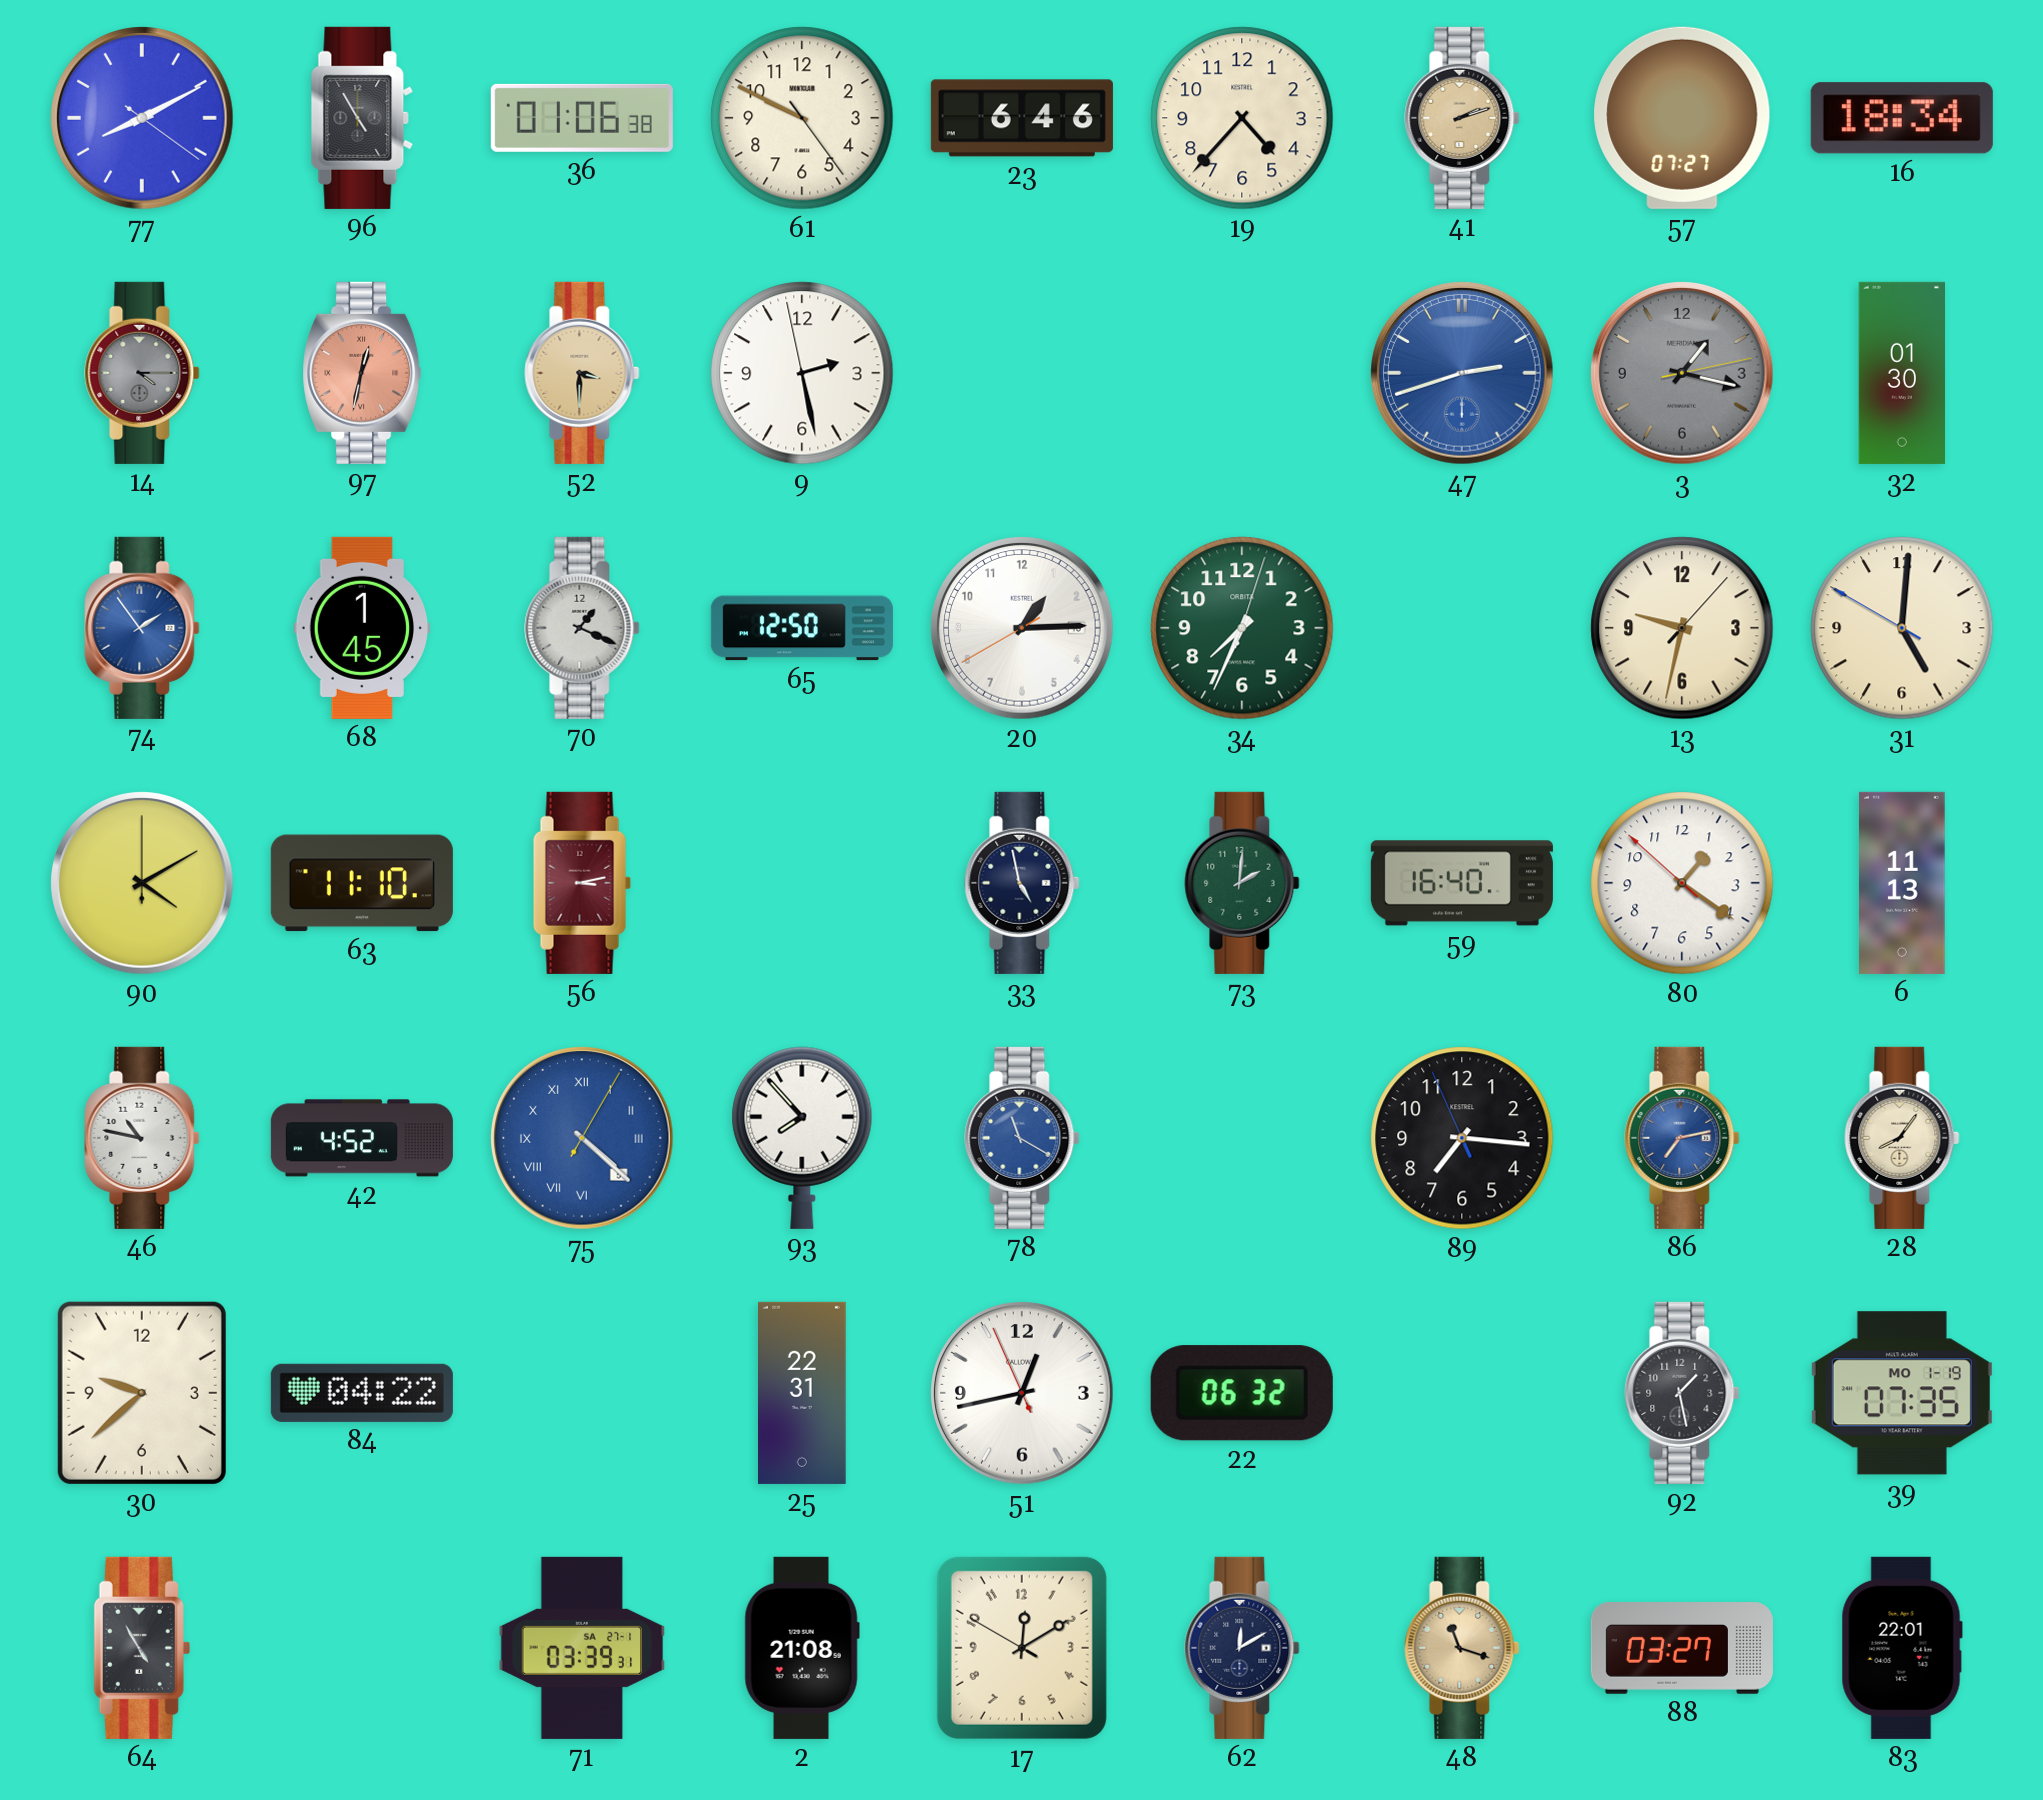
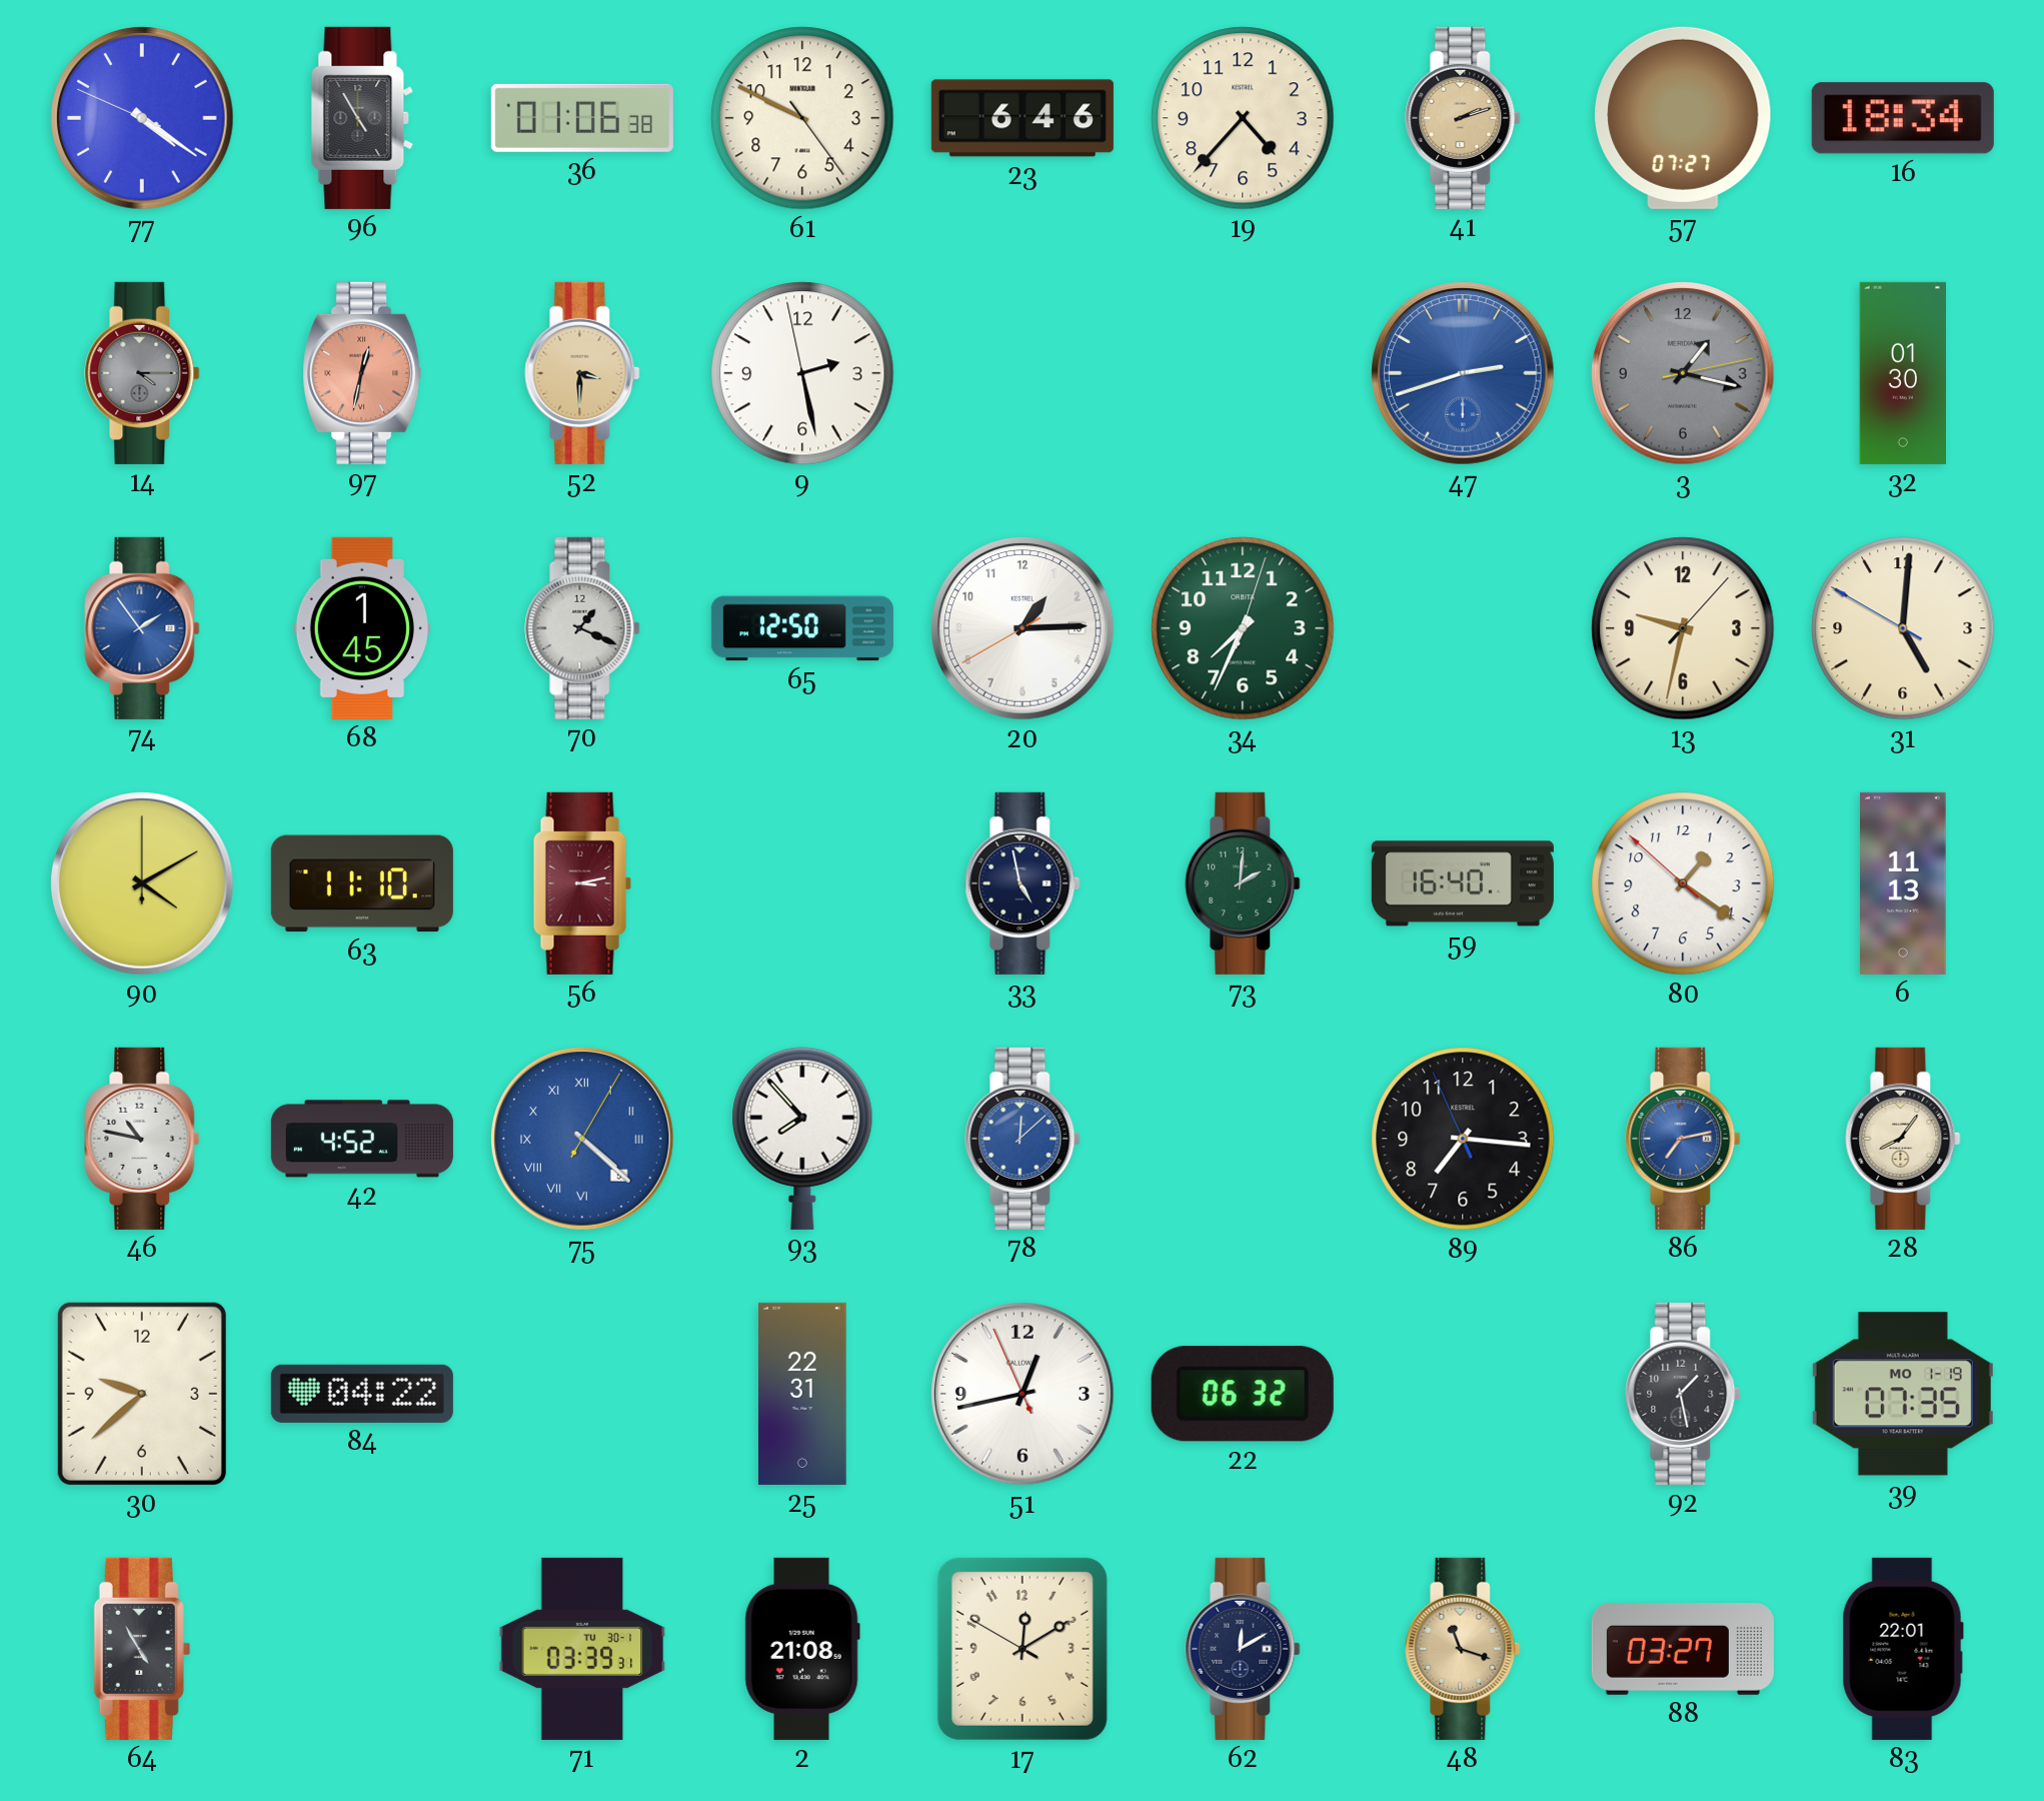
77: 8:10 -> 4:20 (142, 118)
78: 11:20 -> 12:08 (1023, 1139)
71 date: SA 27-1 -> TU 30-1 (582, 1649)
